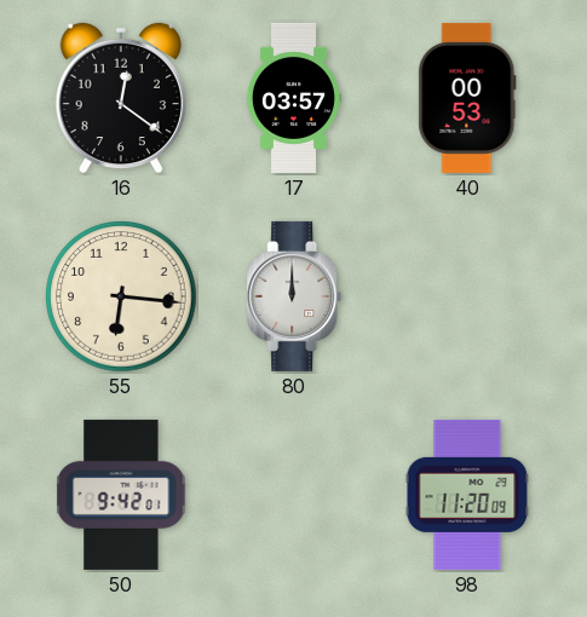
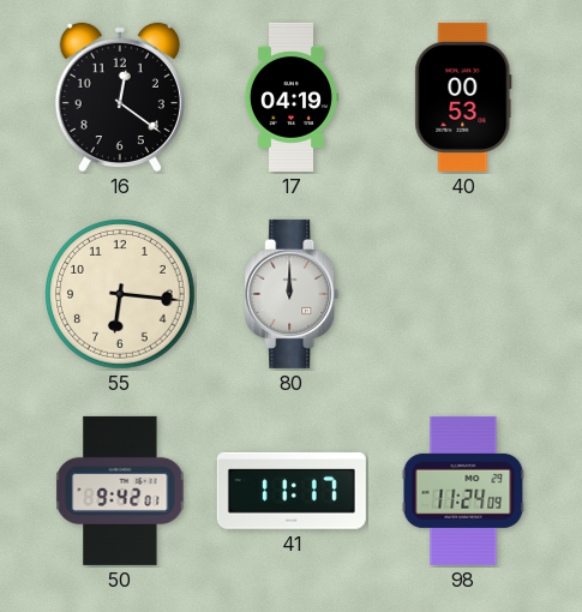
17: 03:57 -> 04:19 (290, 97)
41: none -> 11:17 (292, 491)
98: 11:20 -> 11:24 (463, 491)
